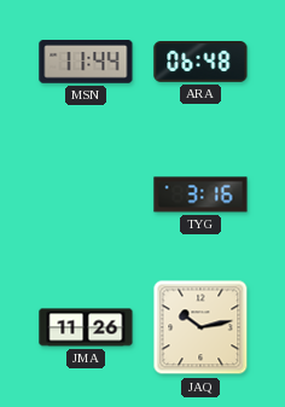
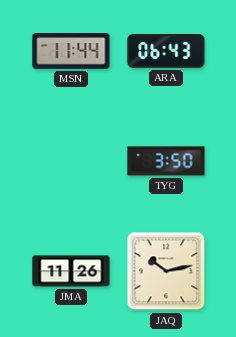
ARA: 06:48 -> 06:43 (166, 52)
TYG: 3:16 -> 3:50 (166, 161)
